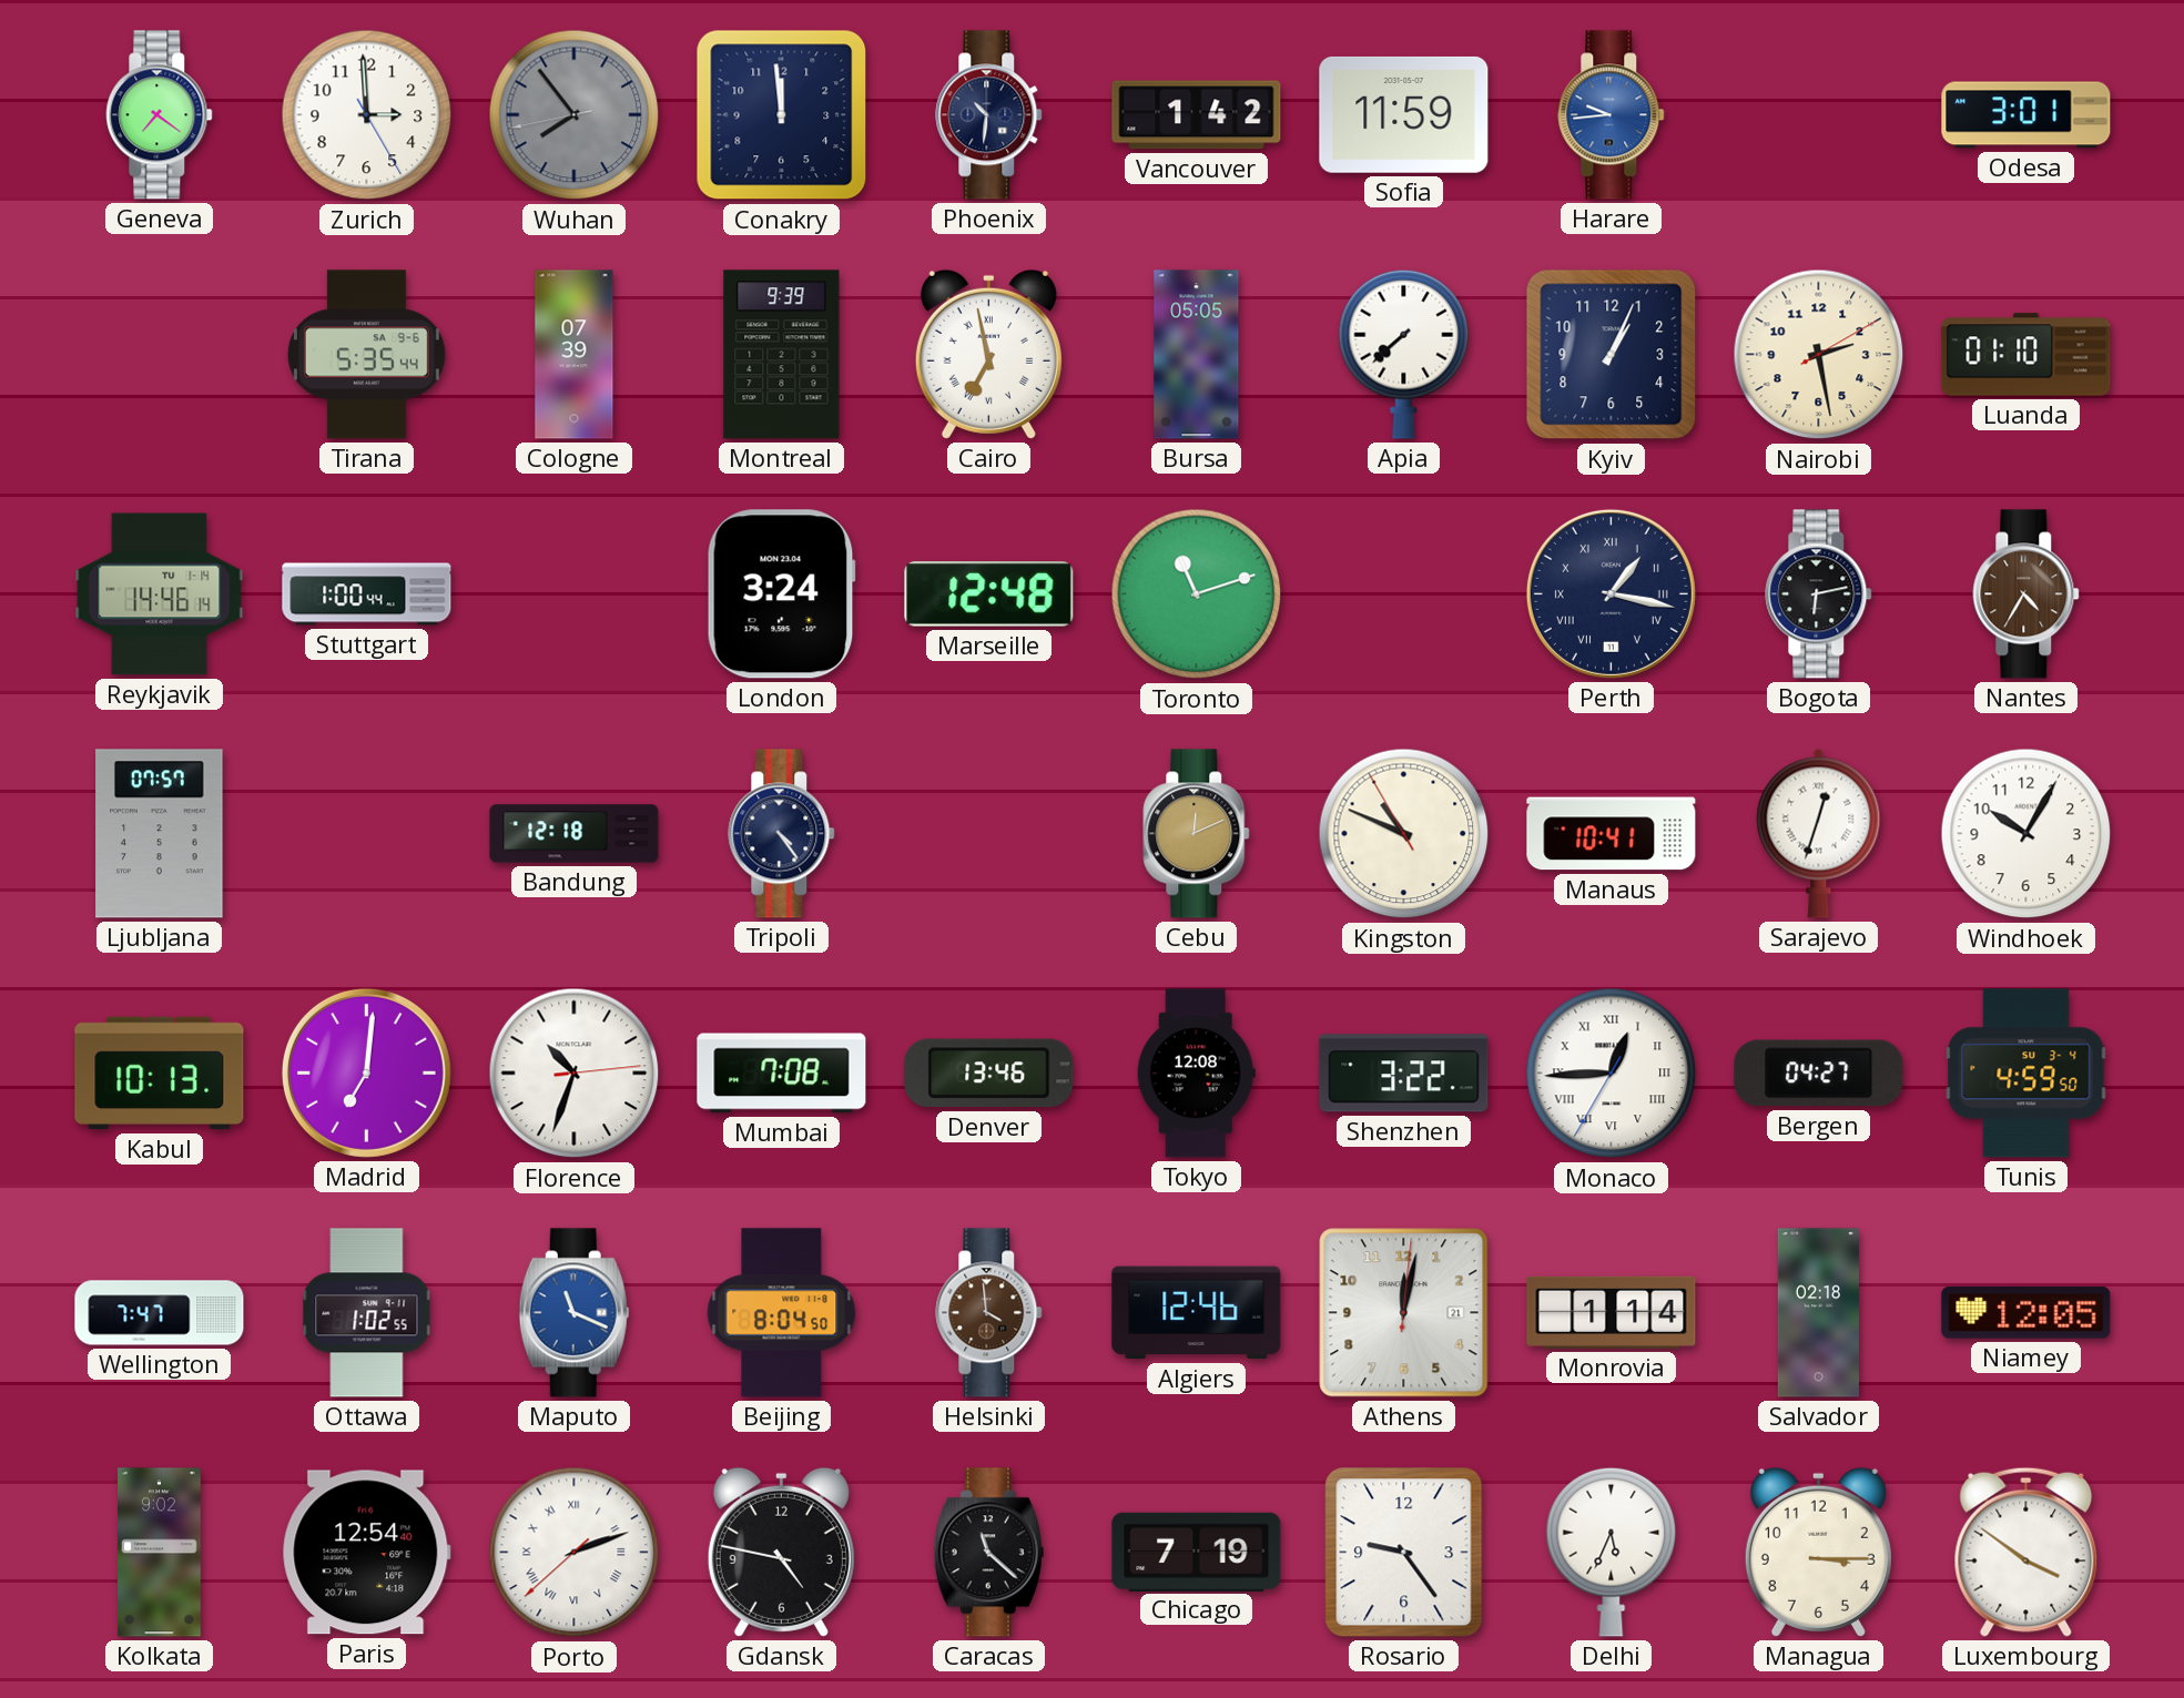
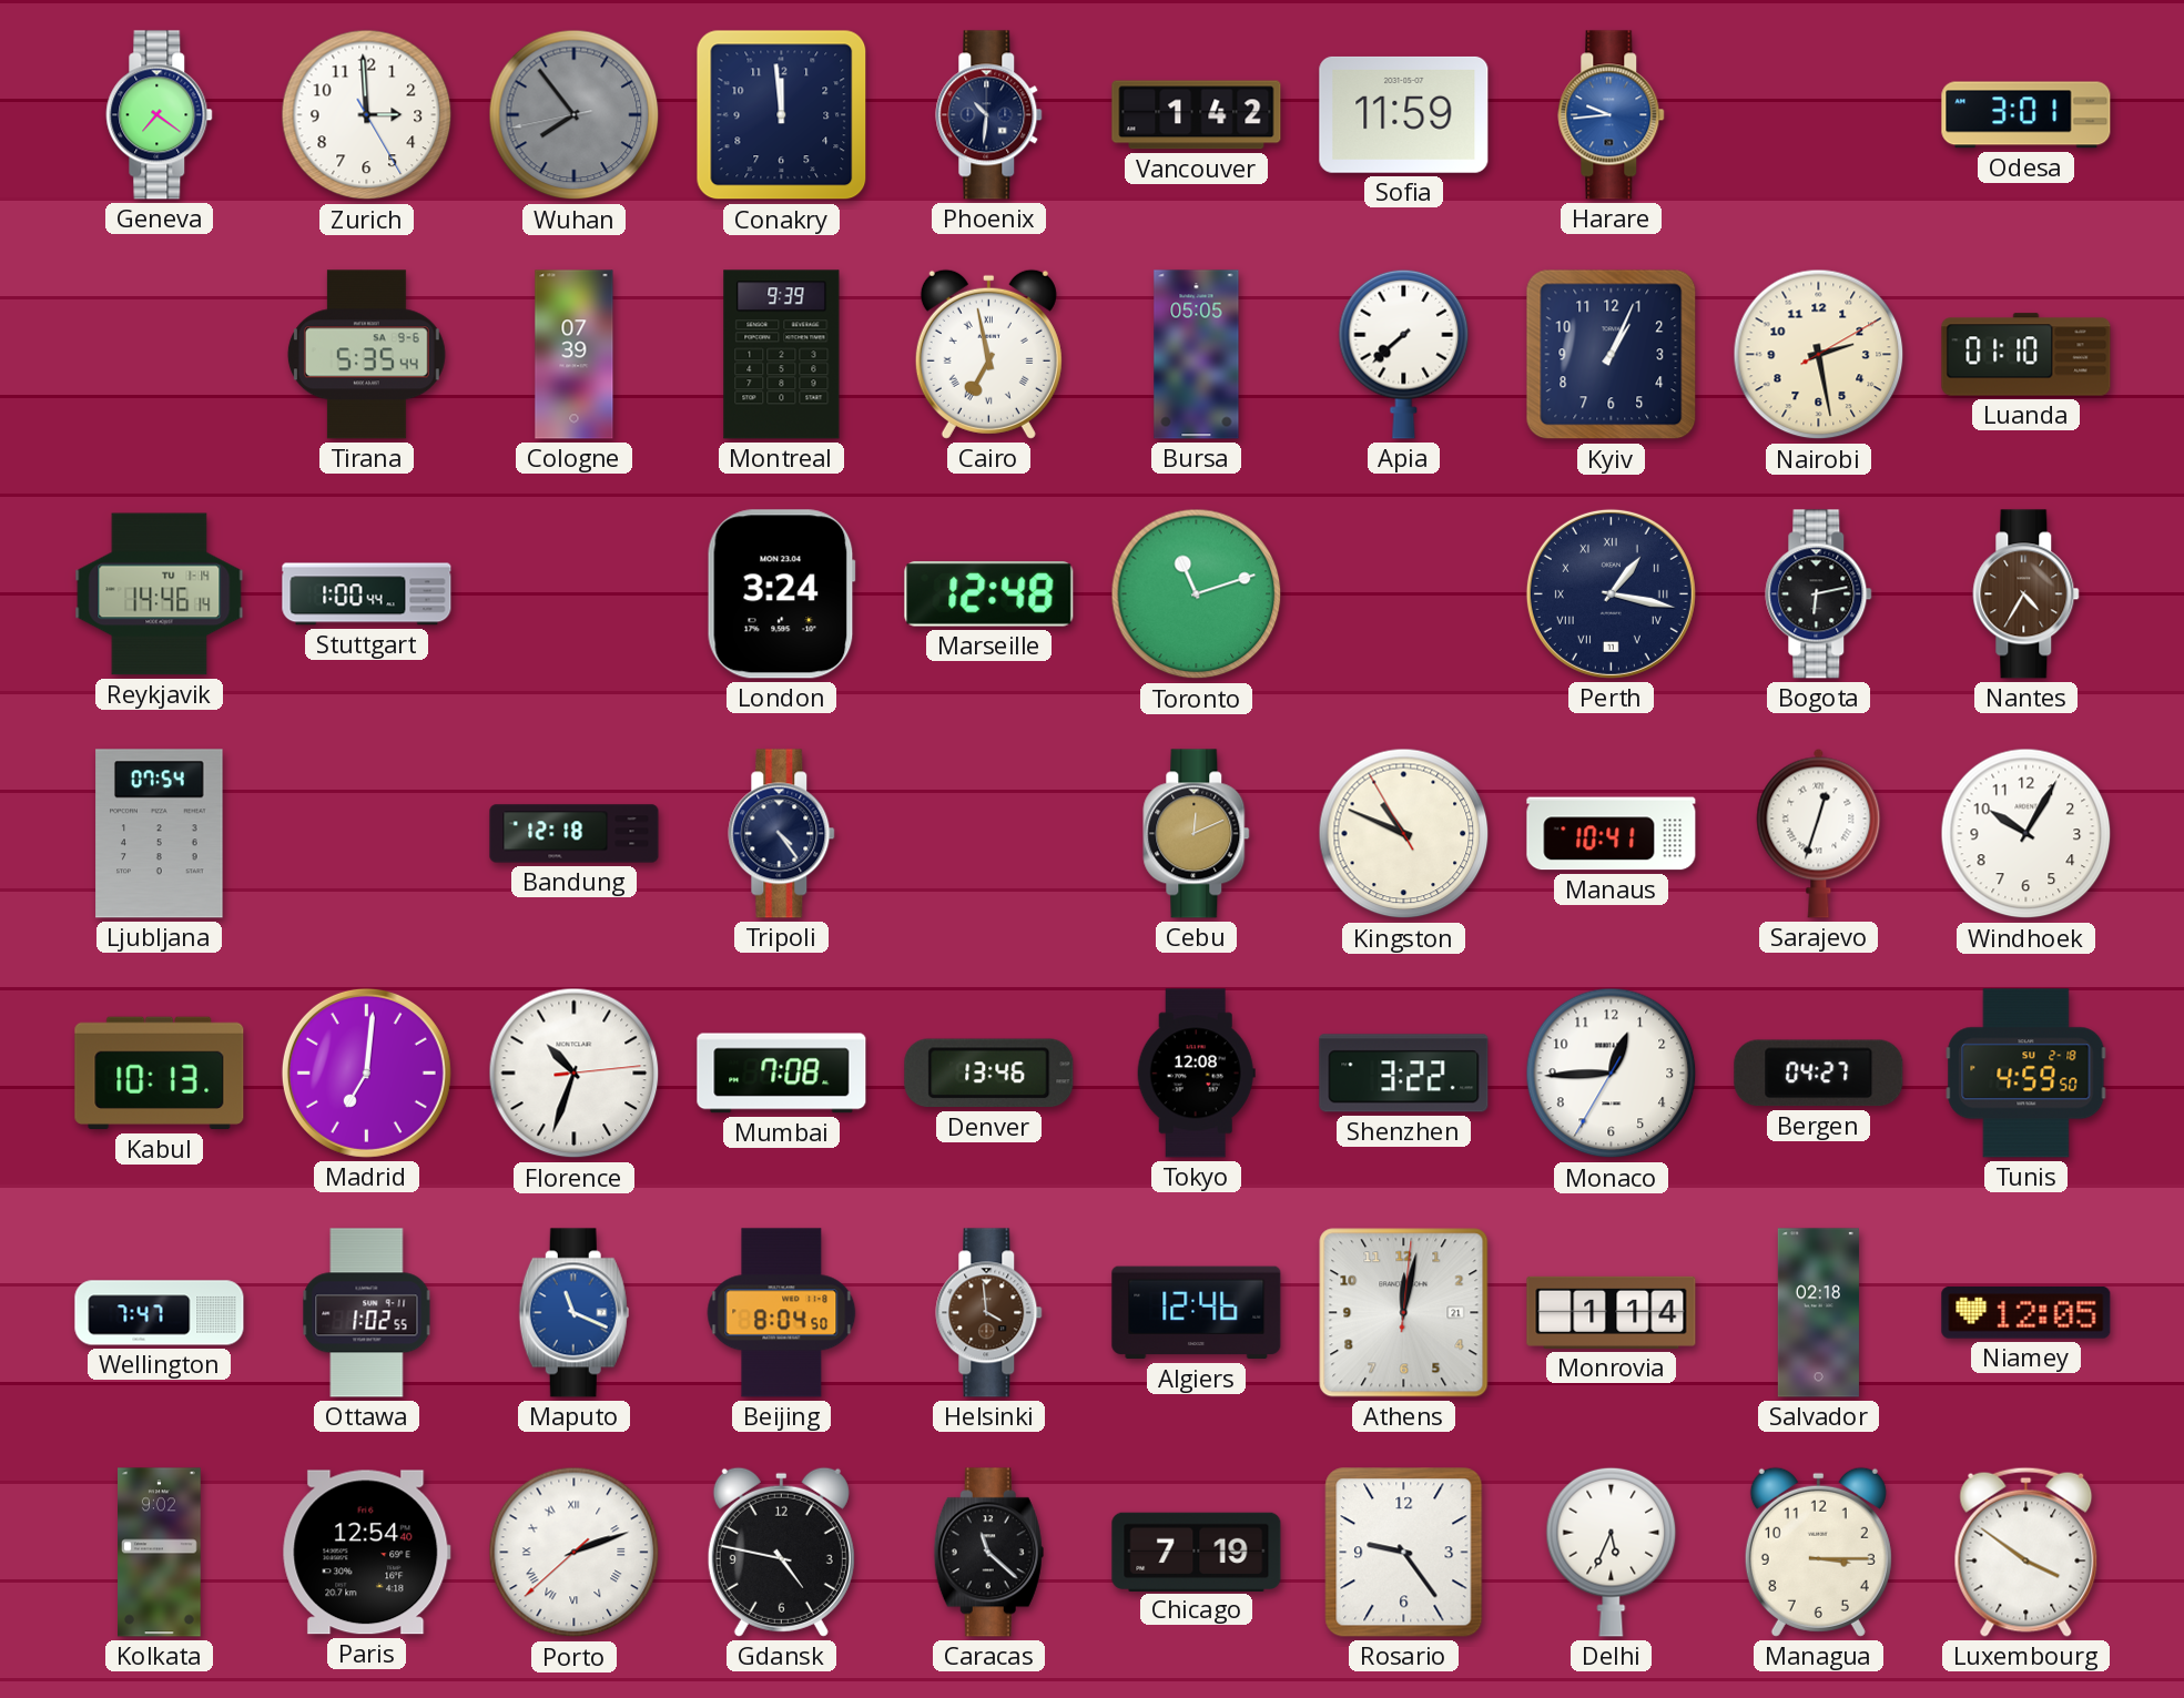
Ljubljana: 07:57 -> 07:54 (160, 834)
Monaco numerals: Roman -> Arabic (1612, 1074)
Tunis date: SU 3-4 -> SU 2-18 (2026, 1074)
